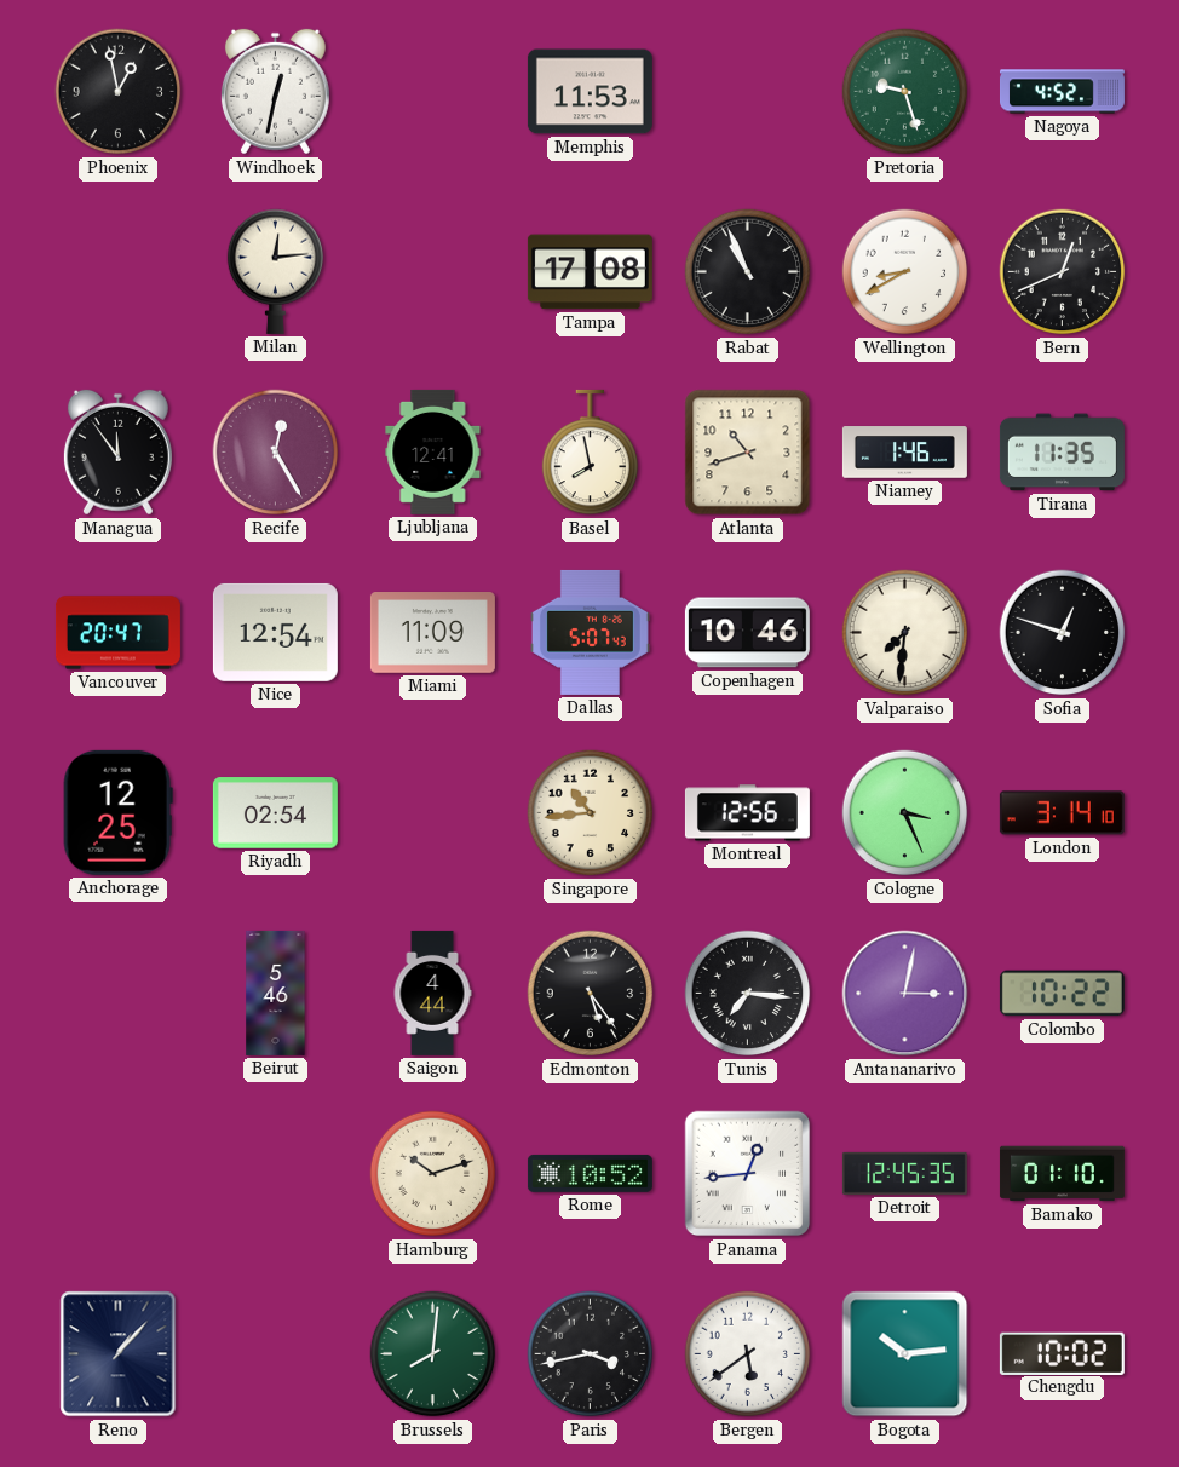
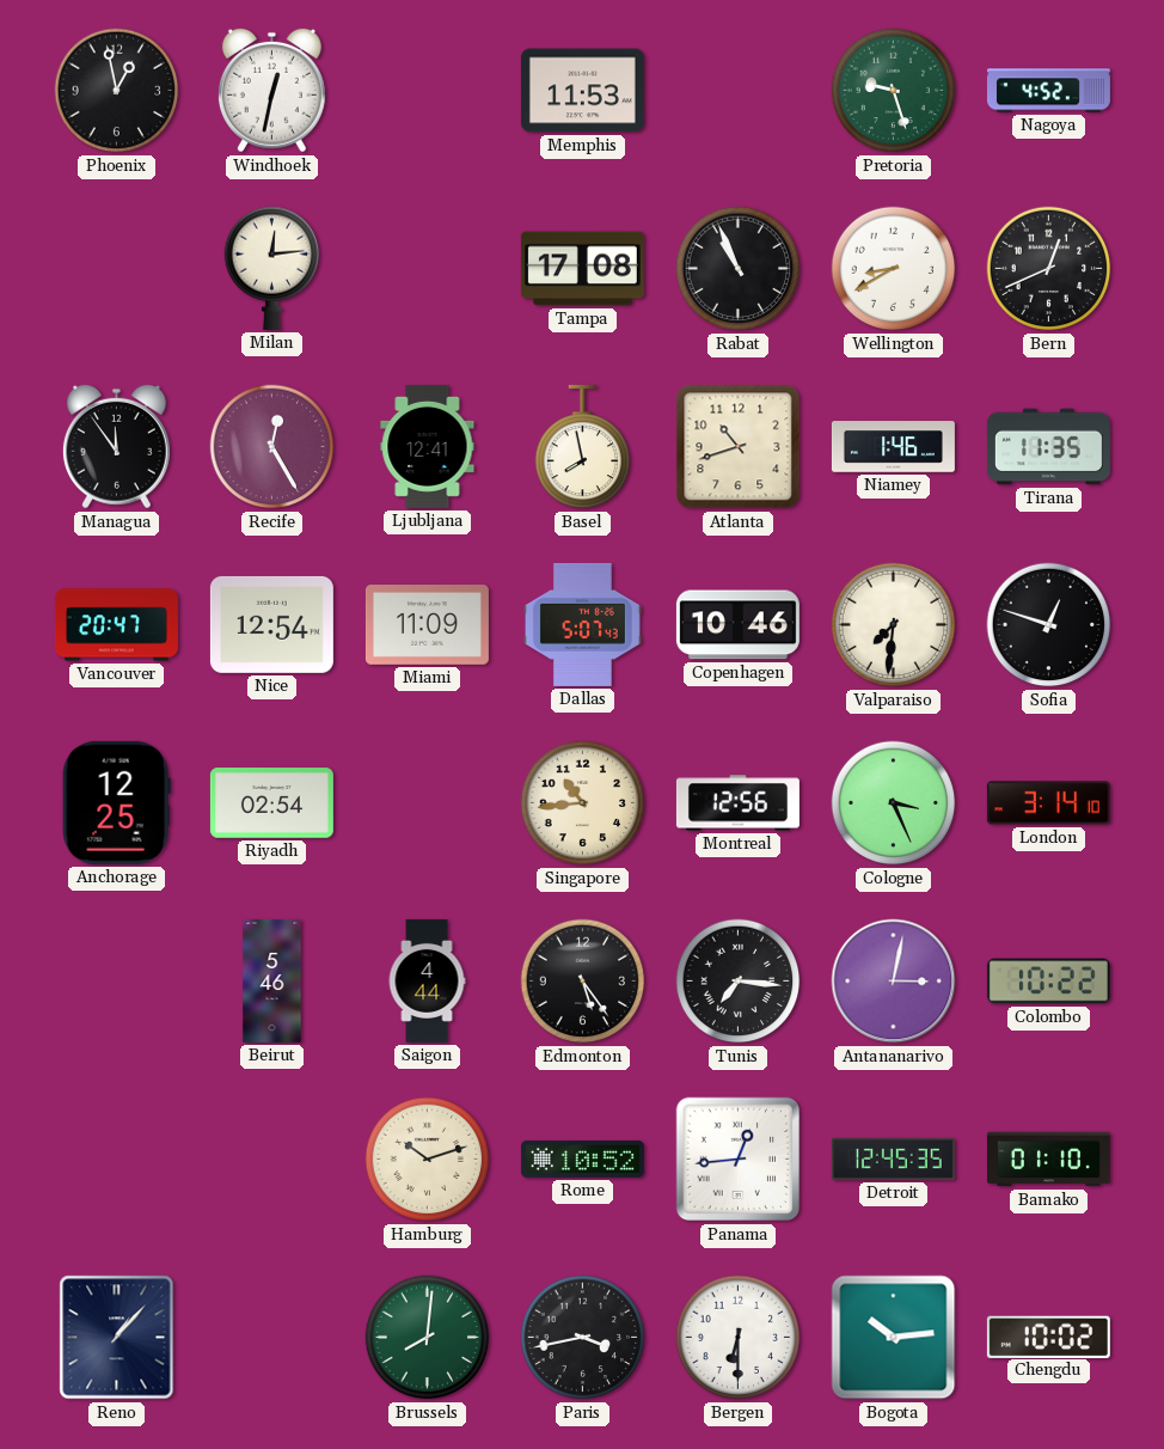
Bergen: 5:39 -> 6:30 (739, 1338)
